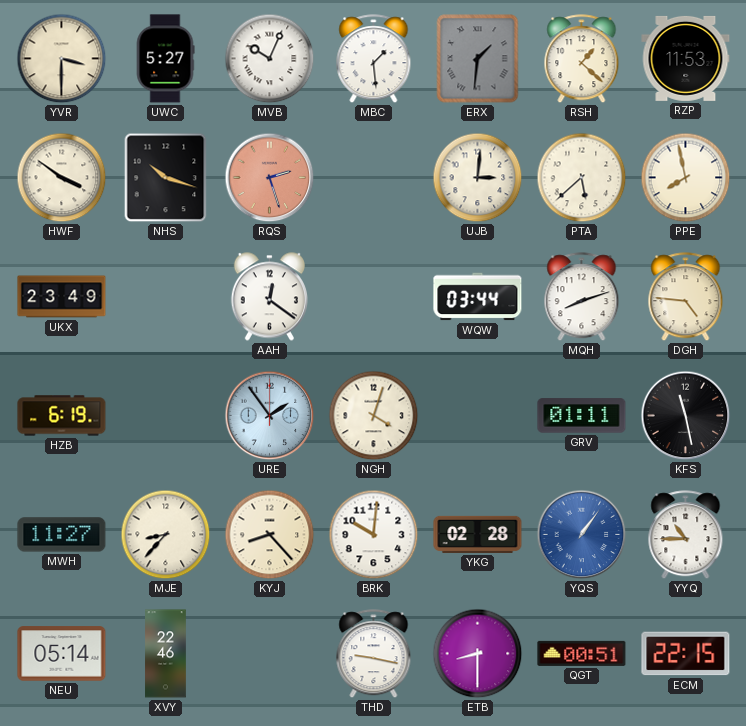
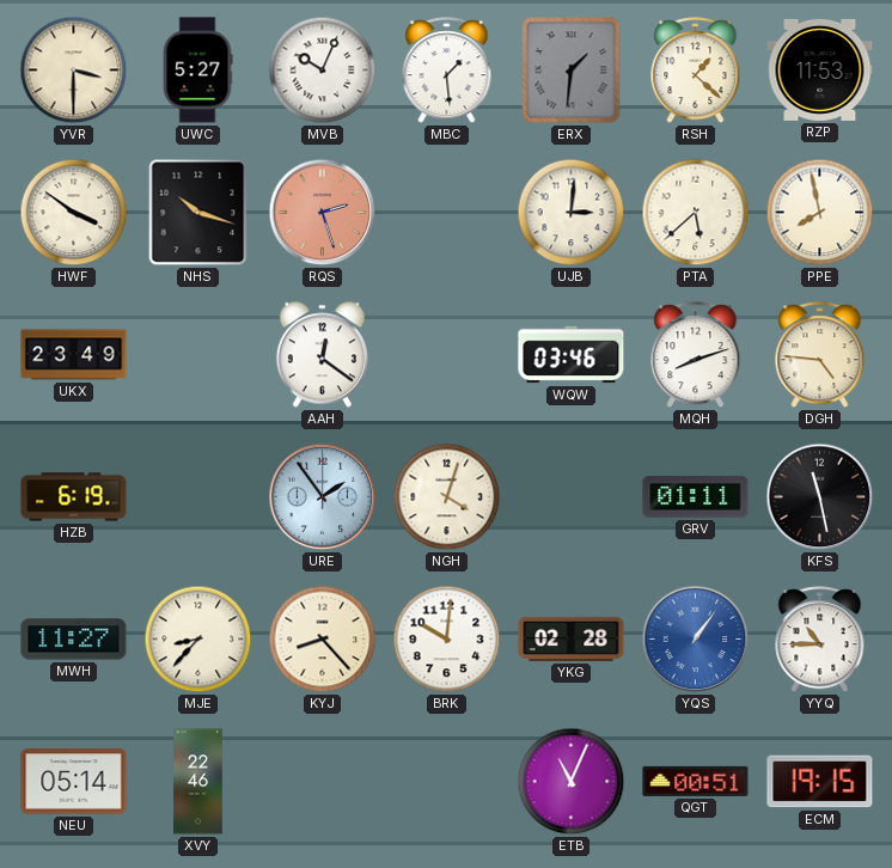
WQW: 03:44 -> 03:46 (572, 355)
THD: 9:17 -> none (374, 654)
ETB: 8:30 -> 11:04 (572, 782)
ECM: 22:15 -> 19:15 (820, 782)
